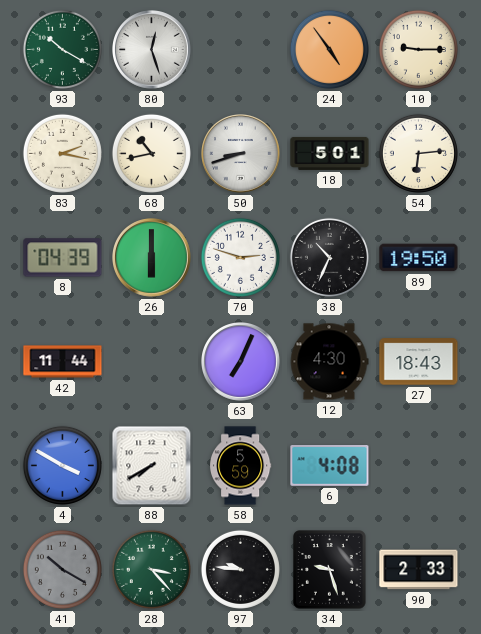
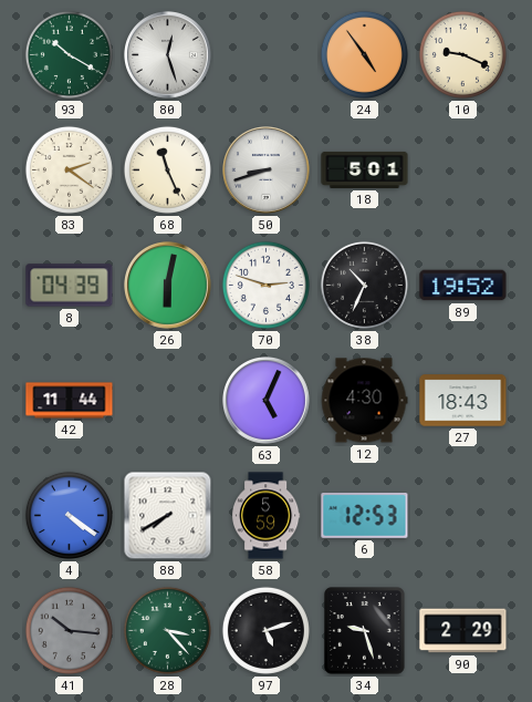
10: 9:15 -> 9:19 (462, 54)
83: 2:17 -> 2:21 (69, 169)
68: 10:43 -> 11:26 (167, 169)
54: 6:14 -> none (418, 153)
26: 6:00 -> 6:02 (168, 286)
89: 19:50 -> 19:52 (463, 286)
63: 7:04 -> 5:04 (267, 401)
4: 3:50 -> 4:21 (69, 515)
6: 4:08 -> 12:53 (365, 516)
41: 10:20 -> 10:16 (69, 630)
97: 9:46 -> 5:12 (265, 630)
90: 2:33 -> 2:29 (463, 631)
